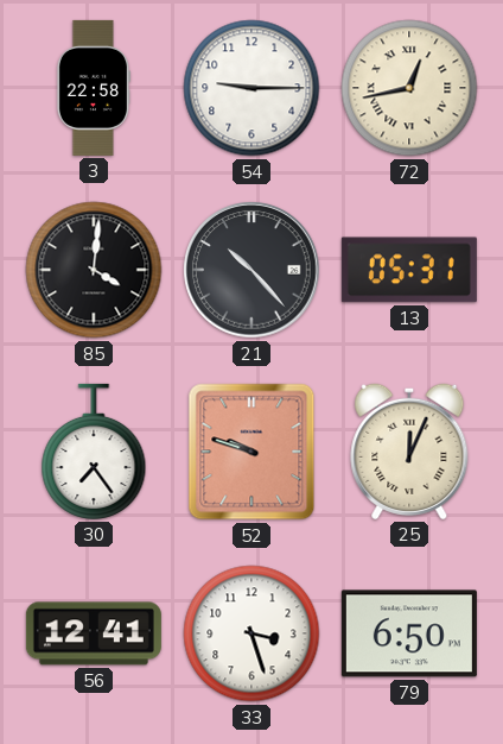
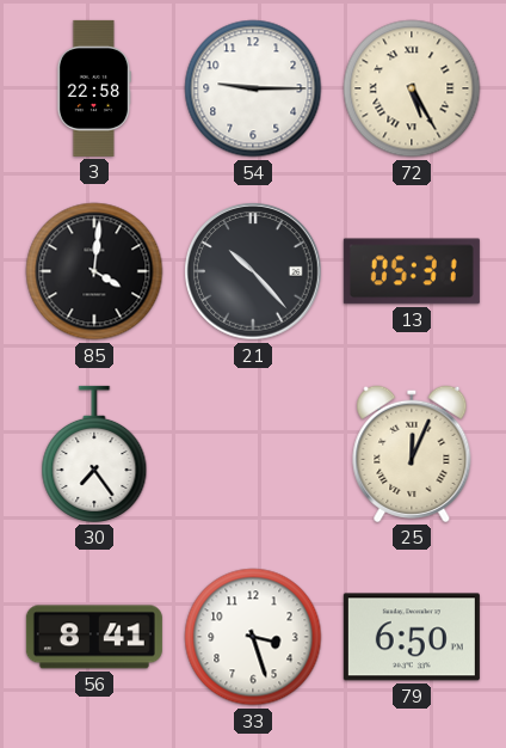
72: 12:43 -> 5:25 (412, 88)
52: 9:48 -> none (251, 452)
56: 12:41 -> 8:41 (94, 637)
